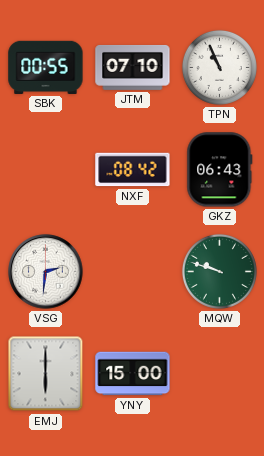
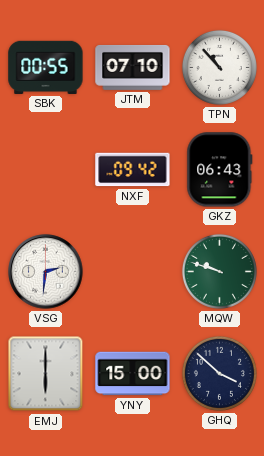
TPN: 10:56 -> 10:53 (219, 67)
NXF: 08:42 -> 09:42 (133, 170)
GHQ: none -> 3:52 (219, 373)
